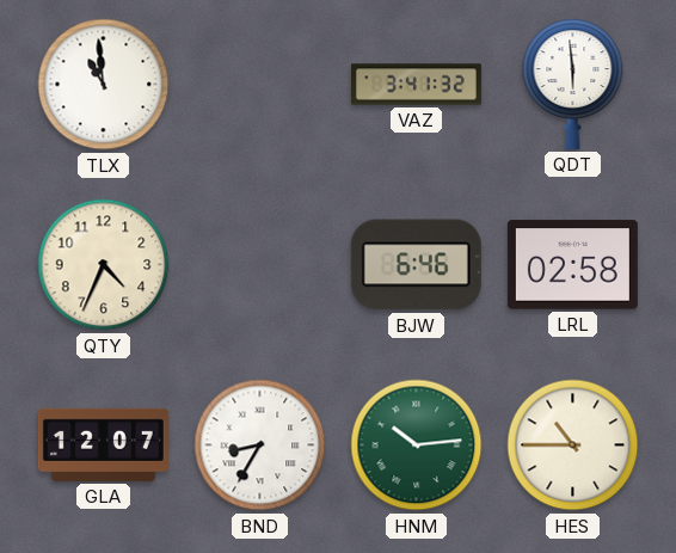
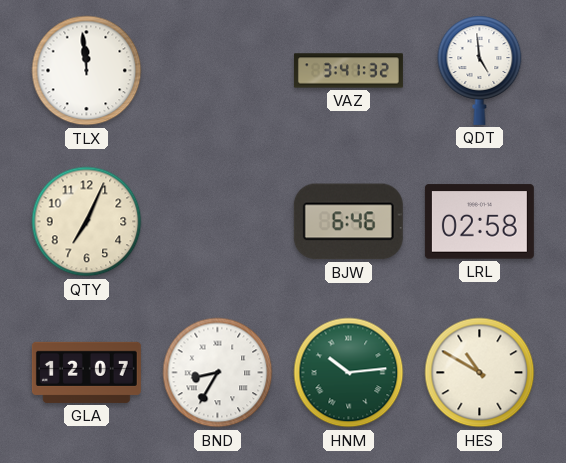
TLX: 10:59 -> 11:59 (87, 71)
QDT: 5:59 -> 4:59 (480, 70)
QTY: 4:34 -> 7:04 (87, 222)
HES: 10:45 -> 10:50 (480, 373)
